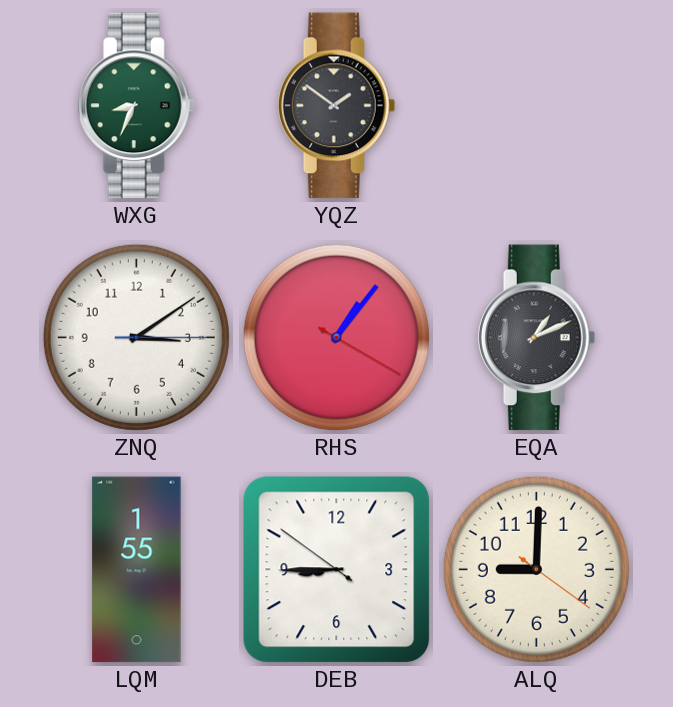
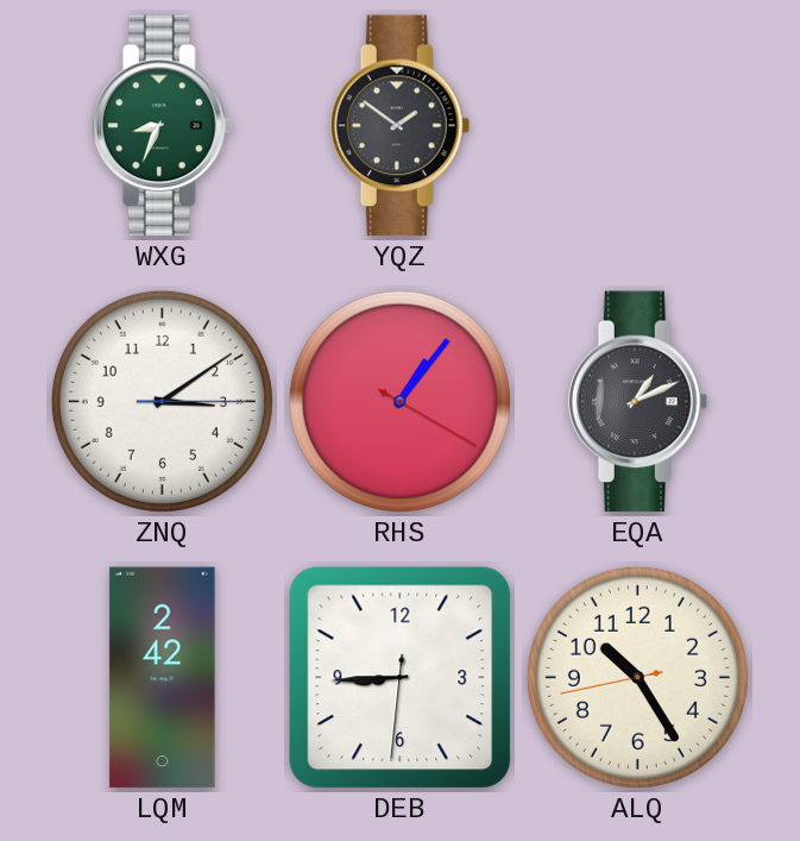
LQM: 1:55 -> 2:42 (163, 678)
DEB: 8:44:51 -> 8:44:31 (401, 678)
ALQ: 9:00 -> 10:24 (637, 677)
